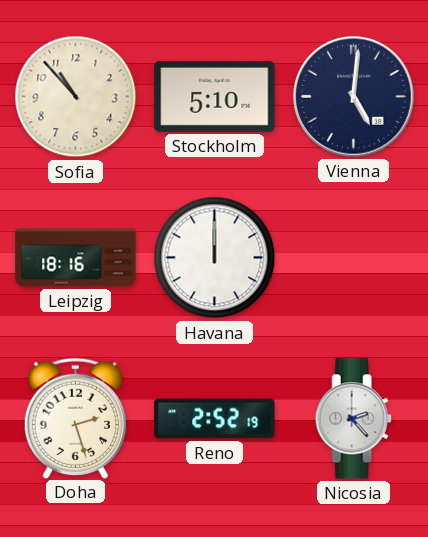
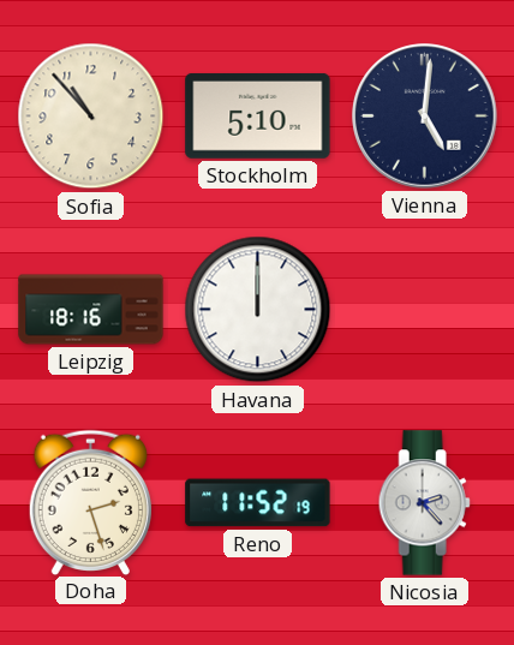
Reno: 2:52 -> 11:52 (258, 503)
